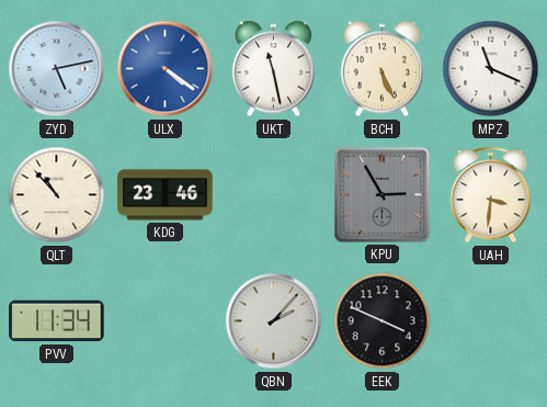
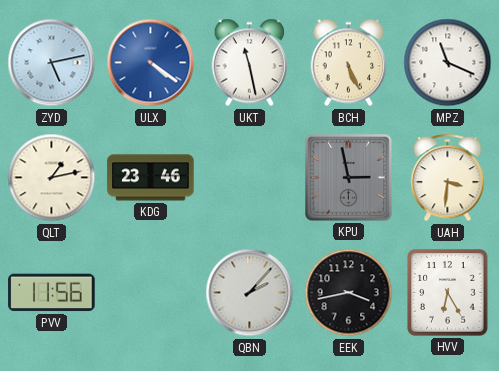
QLT: 10:53 -> 1:13 (52, 178)
KPU: 2:55 -> 2:58 (349, 178)
PVV: 11:34 -> 11:56 (52, 293)
EEK: 3:49 -> 3:43 (349, 293)
HVV: none -> 6:25 (448, 293)
